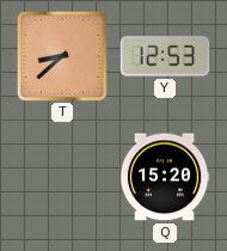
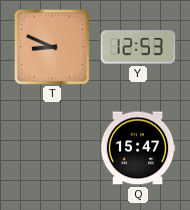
T: 8:38 -> 8:49 (52, 47)
Q: 15:20 -> 15:47 (138, 148)
